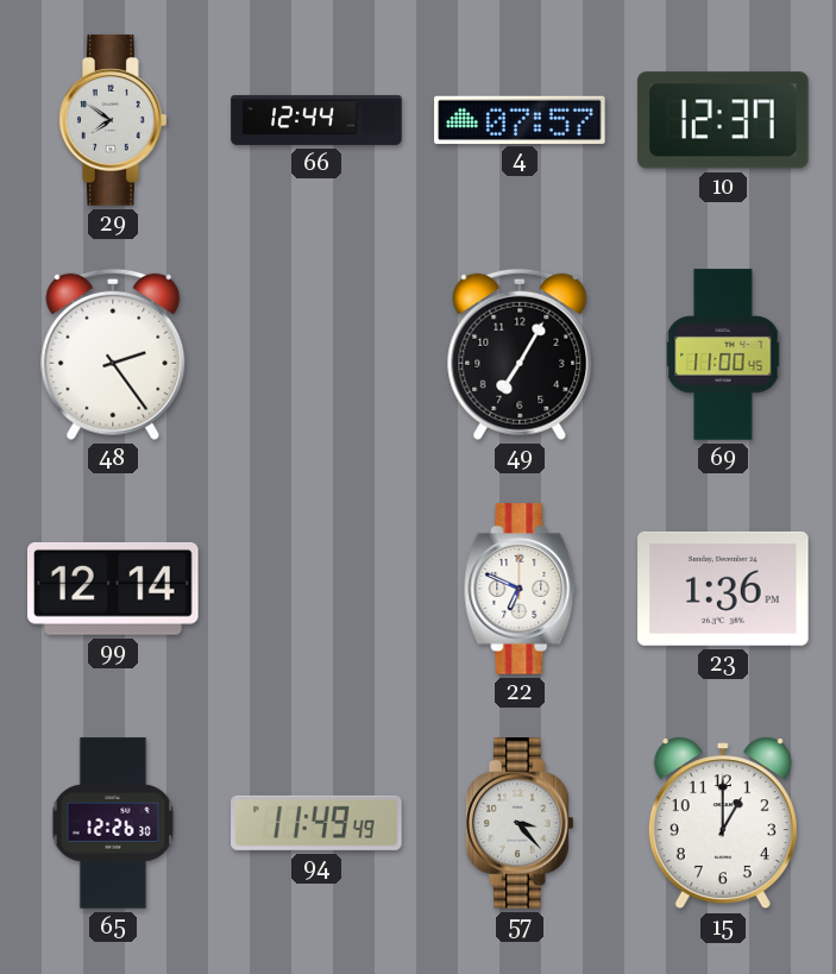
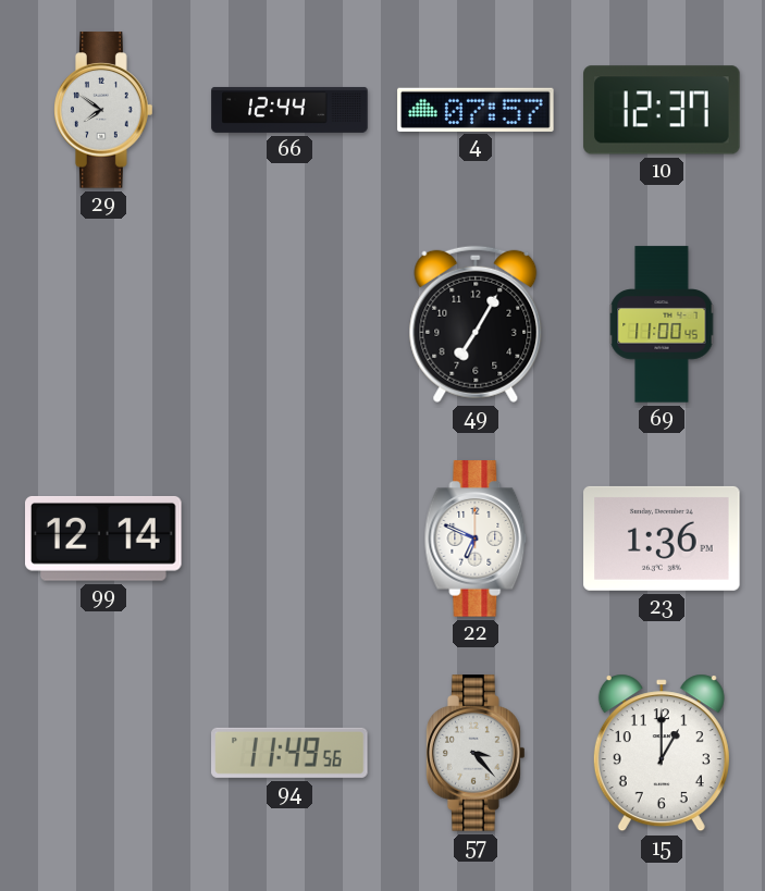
48: 2:24 -> none (113, 354)
65: 12:26 -> none (113, 823)
94: 11:49:49 -> 11:49:56 (289, 753)
